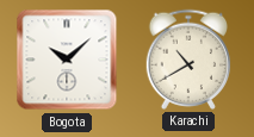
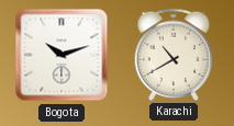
Bogota: 10:08 -> 10:12 (62, 55)
